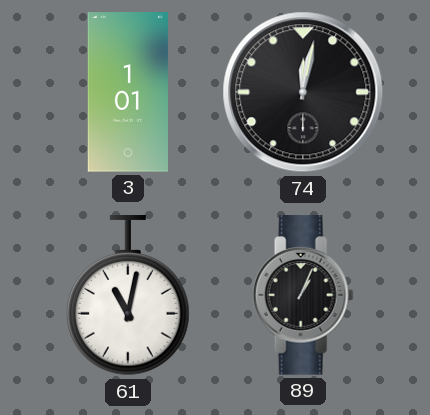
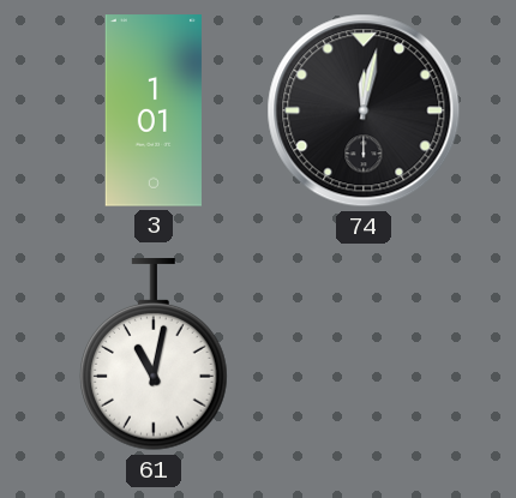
89: 1:04 -> none (303, 295)
